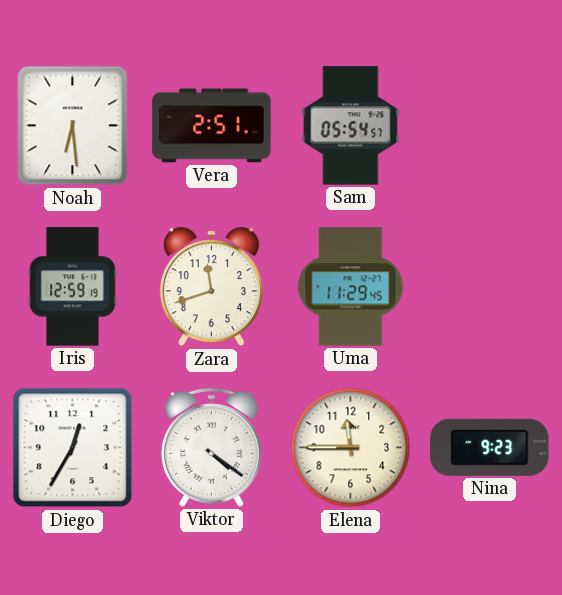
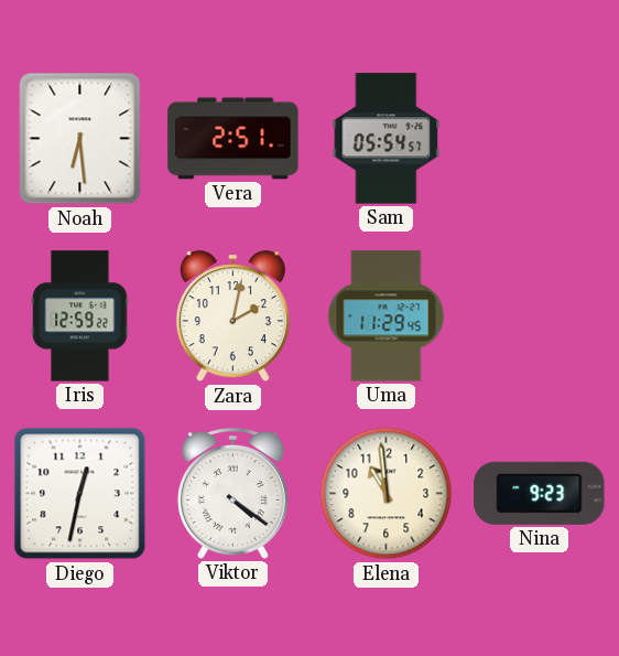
Iris: 12:59:19 -> 12:59:22 (80, 316)
Zara: 11:42 -> 2:02 (232, 316)
Diego: 12:35 -> 12:32 (80, 494)
Elena: 11:45 -> 10:59 (387, 494)
